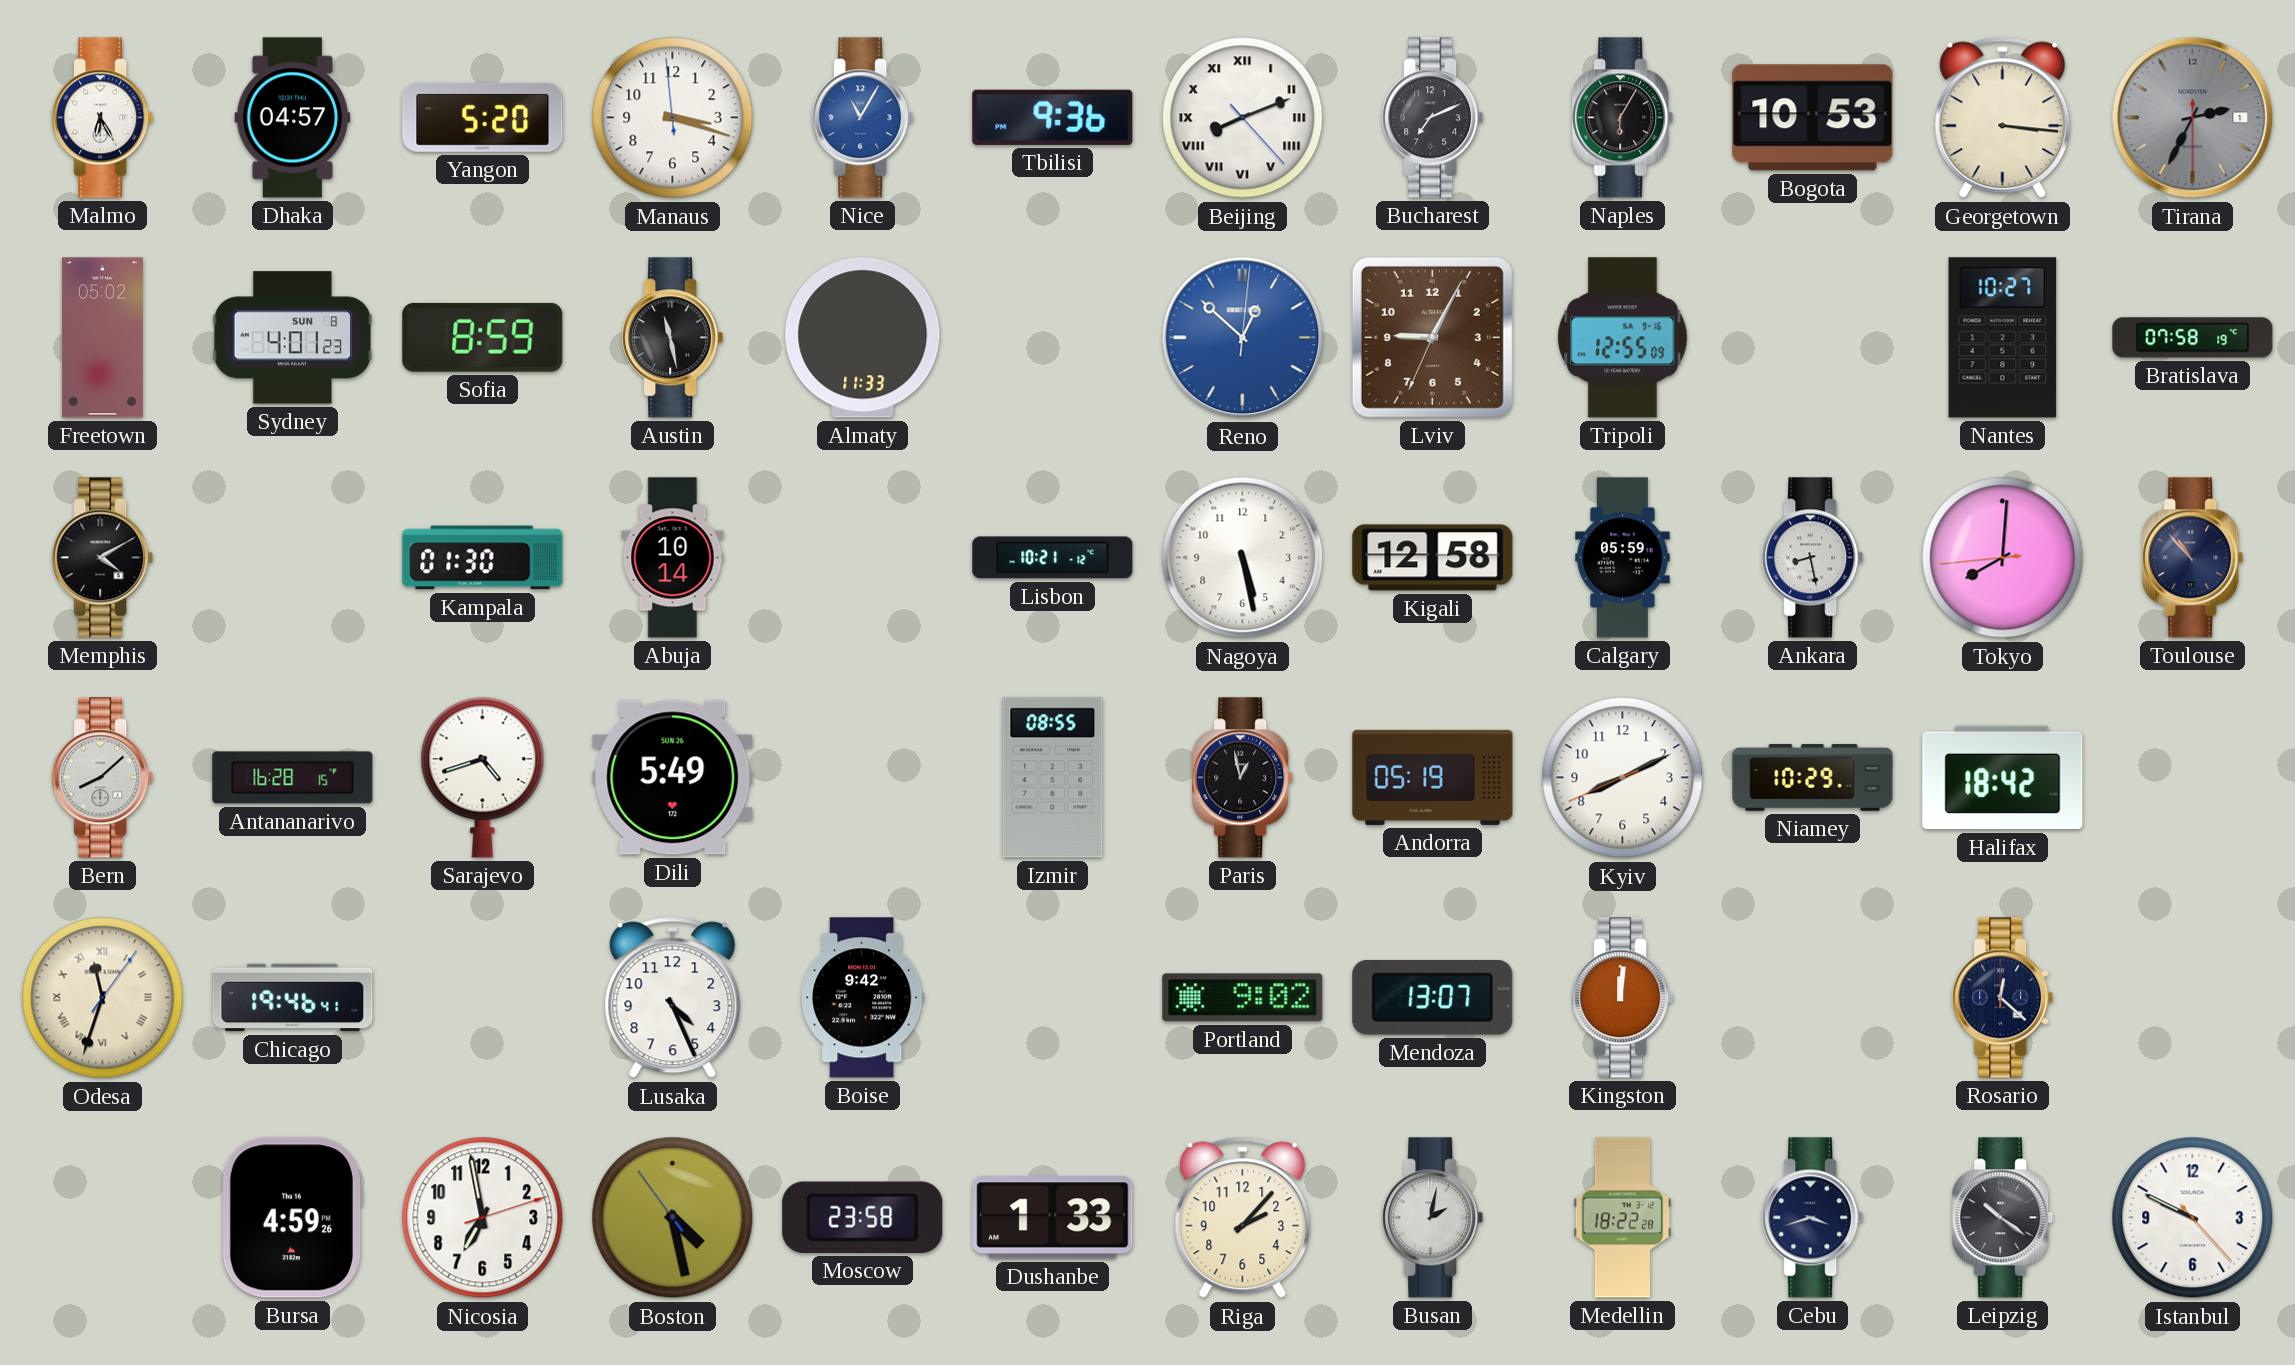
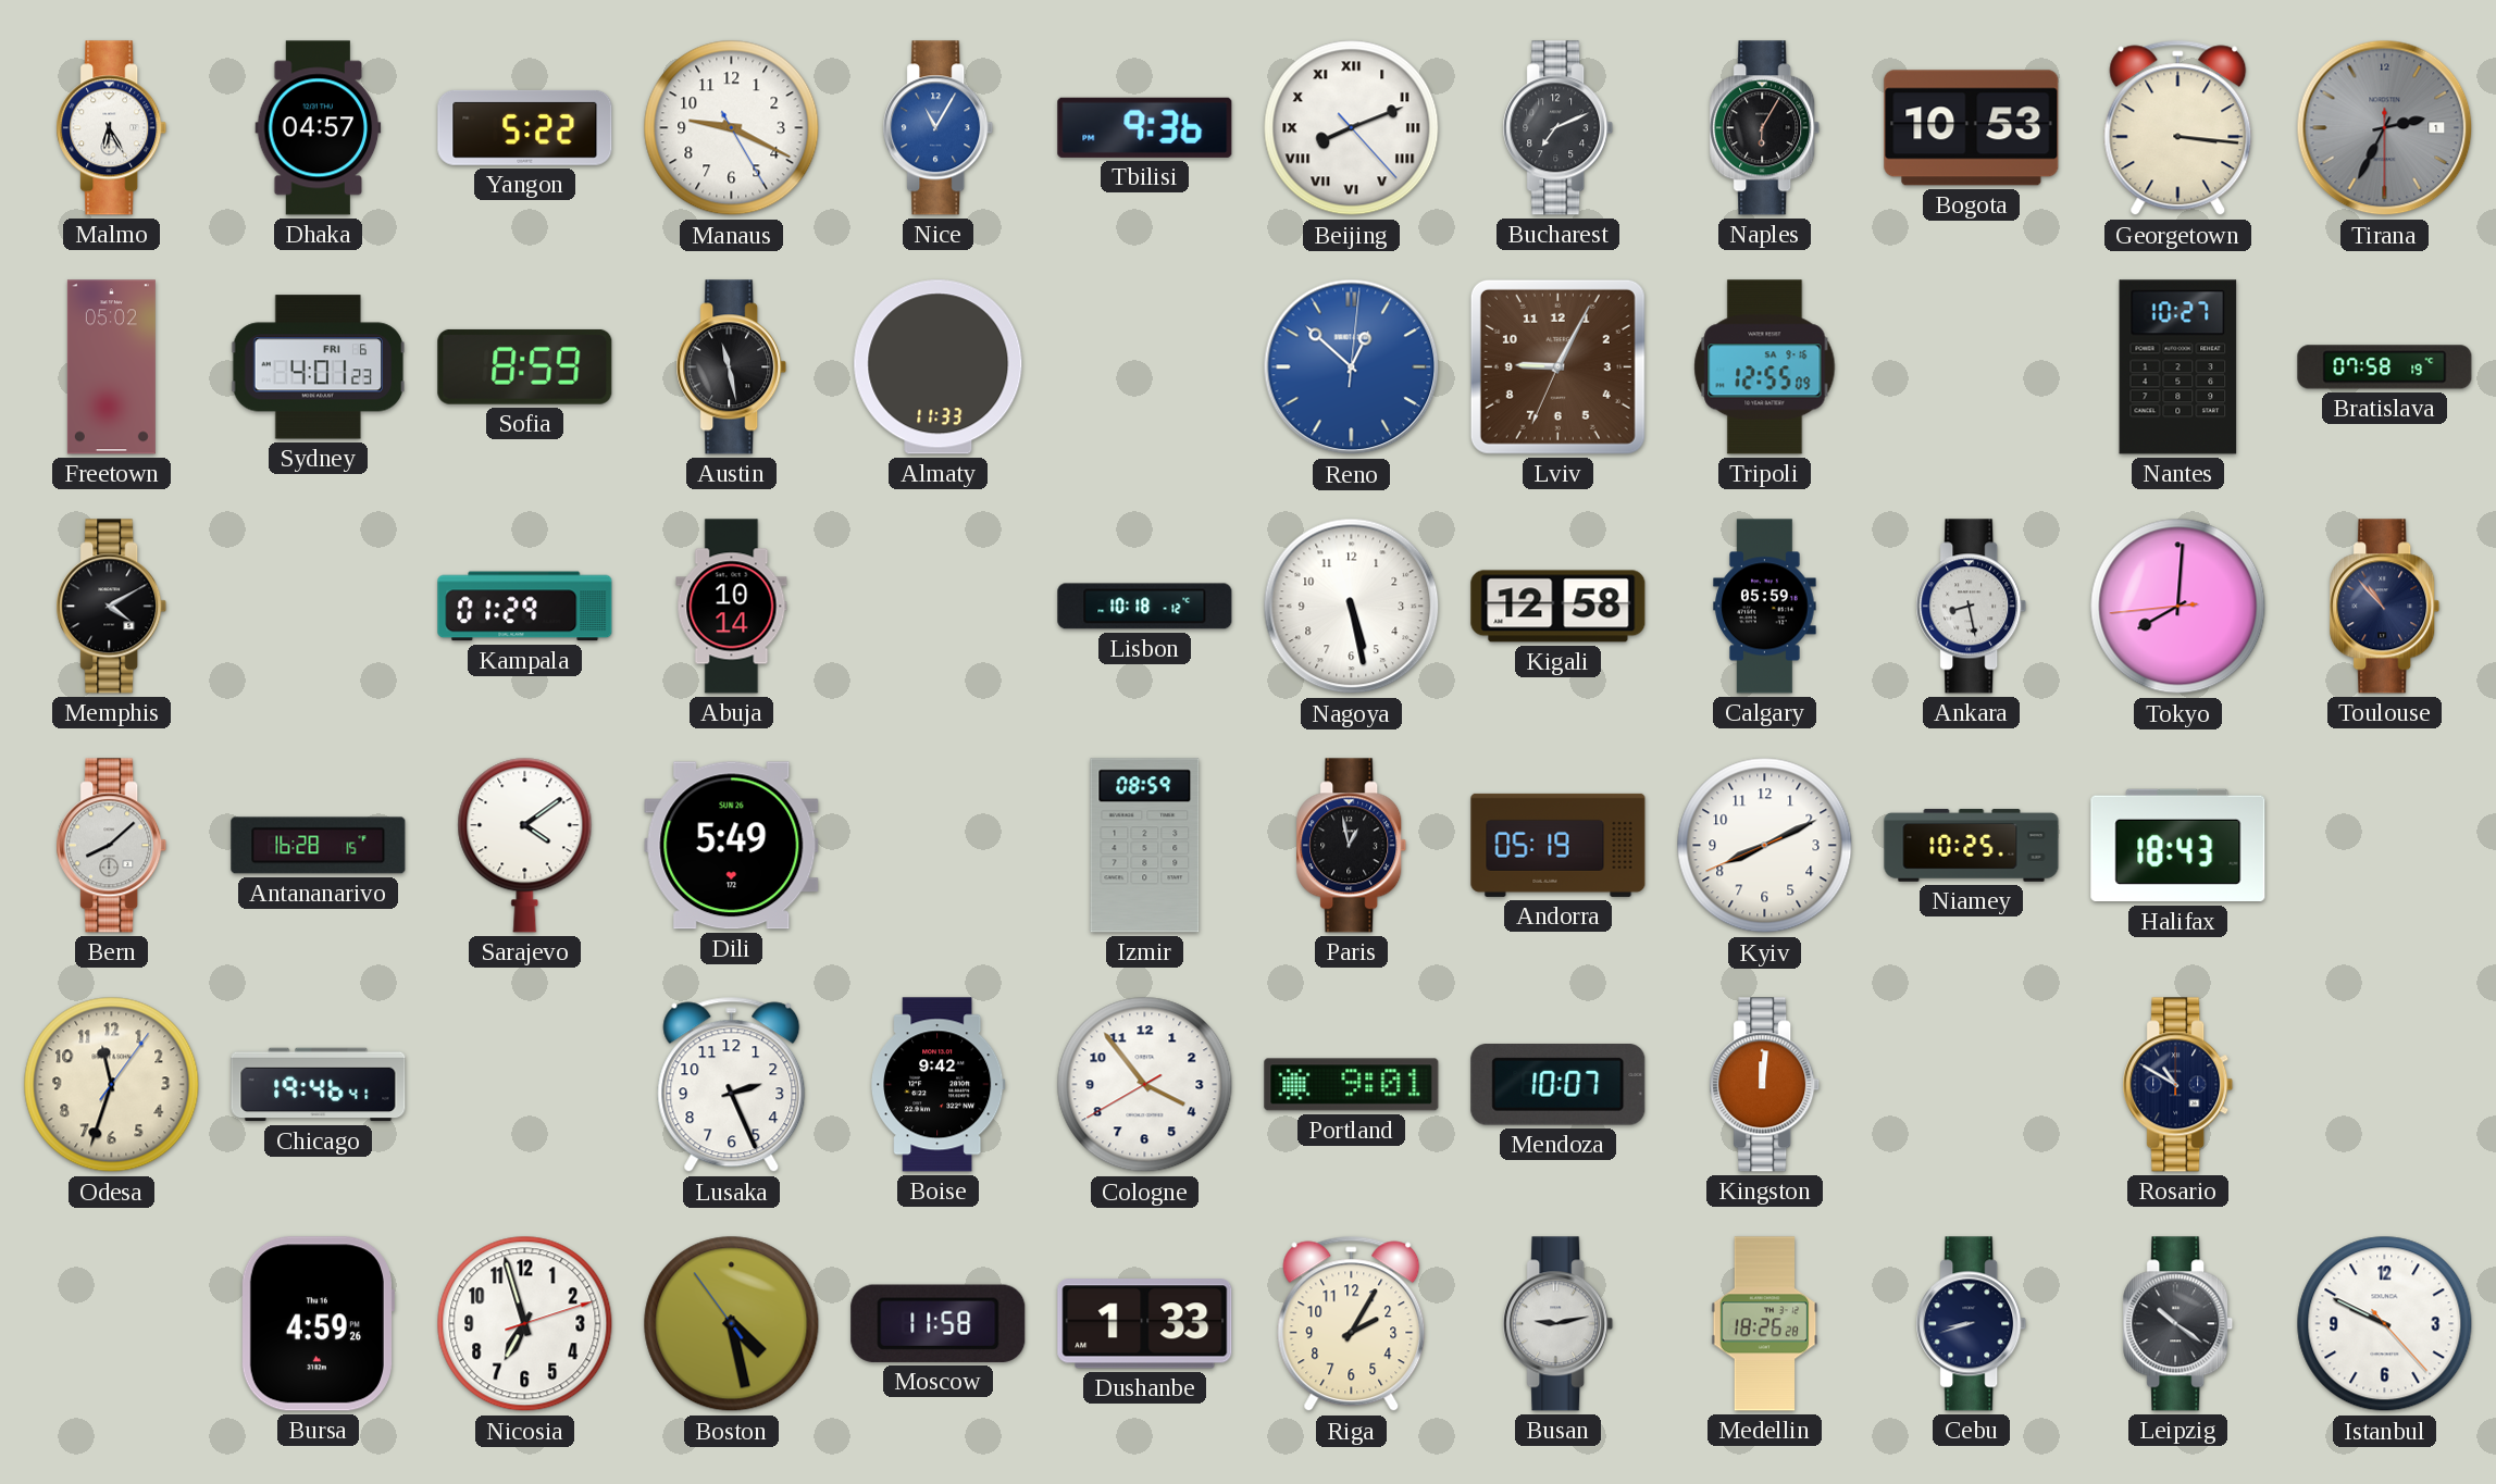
Yangon: 5:20 -> 5:22 (525, 127)
Manaus: 3:17 -> 9:19 (732, 128)
Sydney date: SUN 8 -> FRI 6 (319, 367)
Kampala: 01:30 -> 01:29 (525, 607)
Lisbon: 10:21 -> 10:18 (1145, 607)
Sarajevo: 4:42 -> 4:09 (525, 845)
Izmir: 08:55 -> 08:59 (1145, 846)
Niamey: 10:29 -> 10:25 (1972, 846)
Halifax: 18:42 -> 18:43 (2178, 846)
Odesa numerals: Roman -> Arabic (112, 1085)
Lusaka: 4:26 -> 2:26 (732, 1085)
Cologne: none -> 3:53 (1145, 1085)
Portland: 9:02 -> 9:01 (1352, 1085)
Mendoza: 13:07 -> 10:07 (1559, 1085)
Rosario: 12:22 -> 10:50 (2178, 1085)
Nicosia: 6:58 -> 6:57 (525, 1324)
Moscow: 23:58 -> 11:58 (939, 1323)
Riga: 2:07 -> 2:05 (1352, 1324)
Busan: 2:02 -> 9:13 (1559, 1324)
Medellin: 18:22 -> 18:26 (1765, 1324)
Cebu: 3:42 -> 8:42 (1972, 1324)
